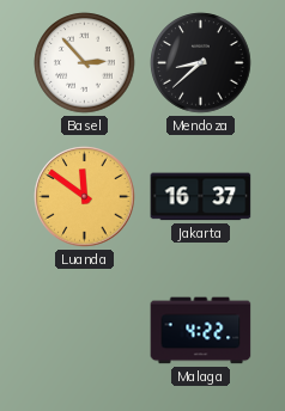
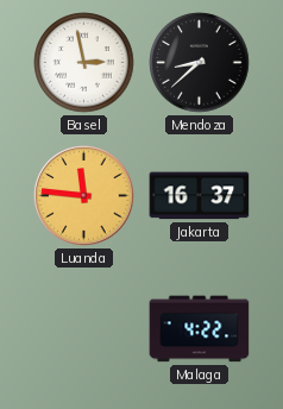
Basel: 2:53 -> 2:58 (84, 63)
Luanda: 11:51 -> 11:46 (84, 196)
